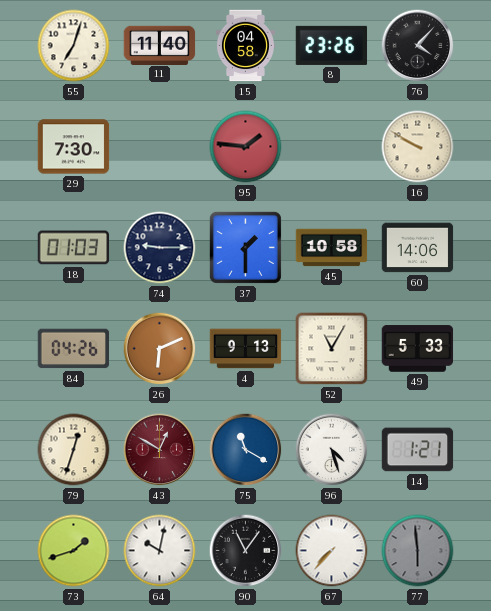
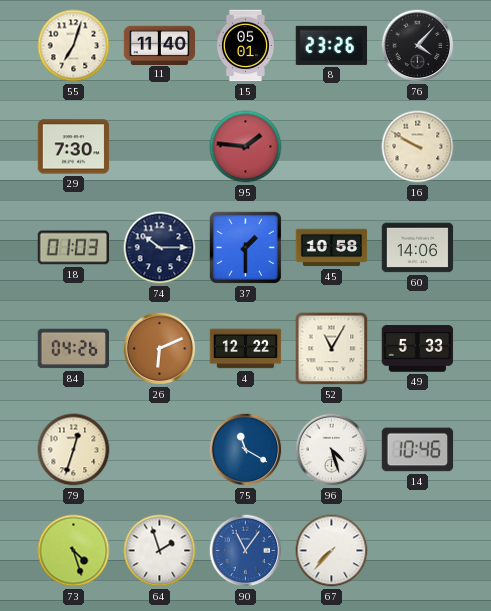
15: 04:58 -> 05:01 (245, 46)
74: 9:15 -> 10:15 (160, 248)
4: 9:13 -> 12:22 (246, 349)
43: 12:50 -> none (160, 450)
14: 1:21 -> 10:46 (418, 450)
73: 1:42 -> 4:27 (74, 551)
64: 10:02 -> 1:57 (160, 551)
90 dial: black -> blue (246, 551)
77: 5:59 -> none (418, 551)
